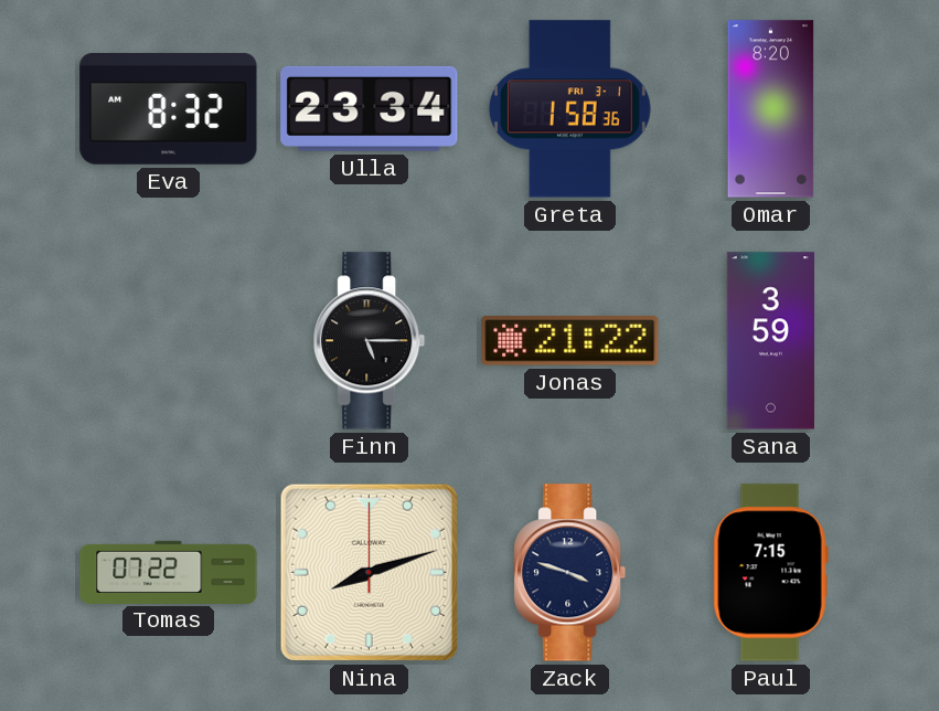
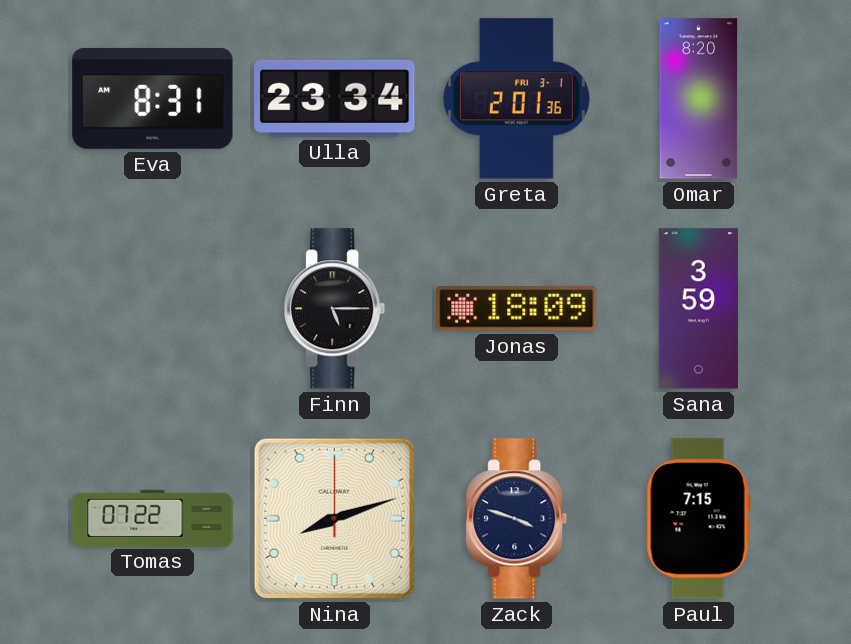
Eva: 8:32 -> 8:31 (153, 98)
Greta: 1:58 -> 2:01 (516, 99)
Jonas: 21:22 -> 18:09 (517, 309)
